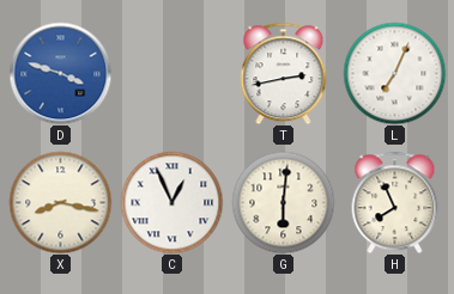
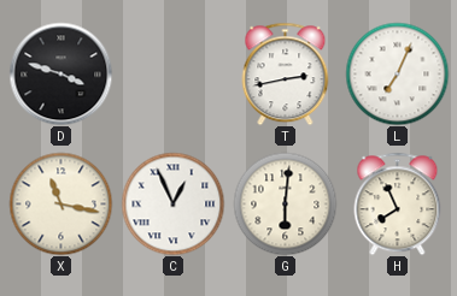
D dial: blue -> black (60, 73)
X: 8:17 -> 11:17 (60, 203)
